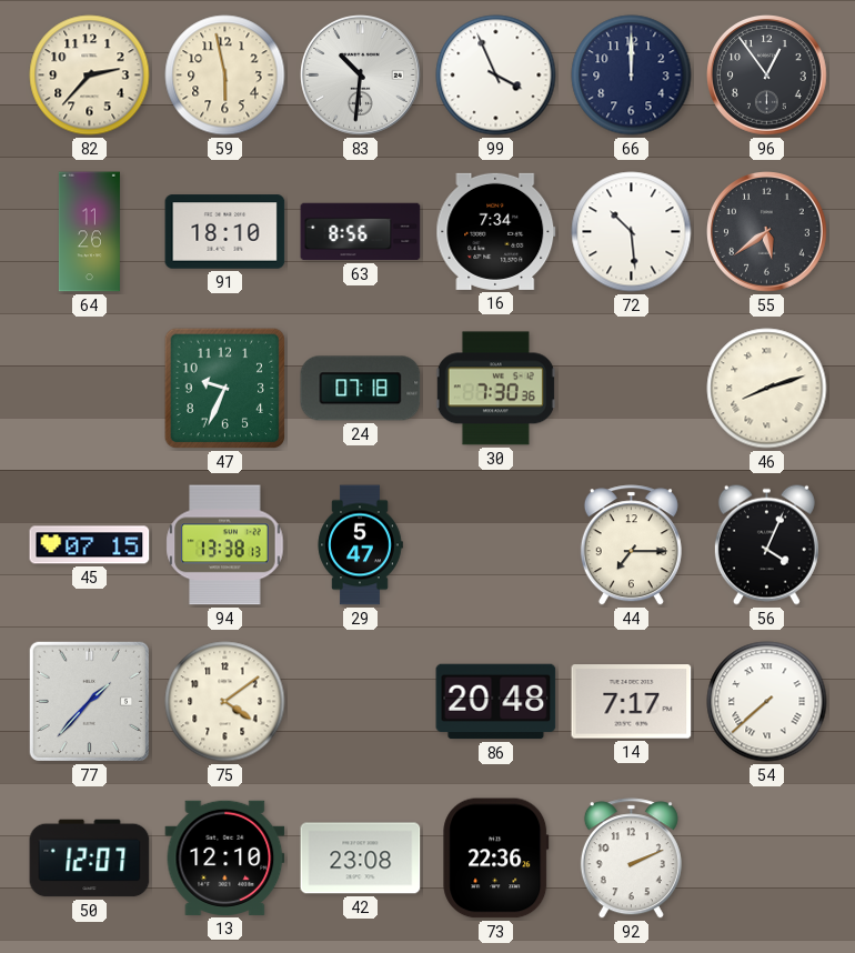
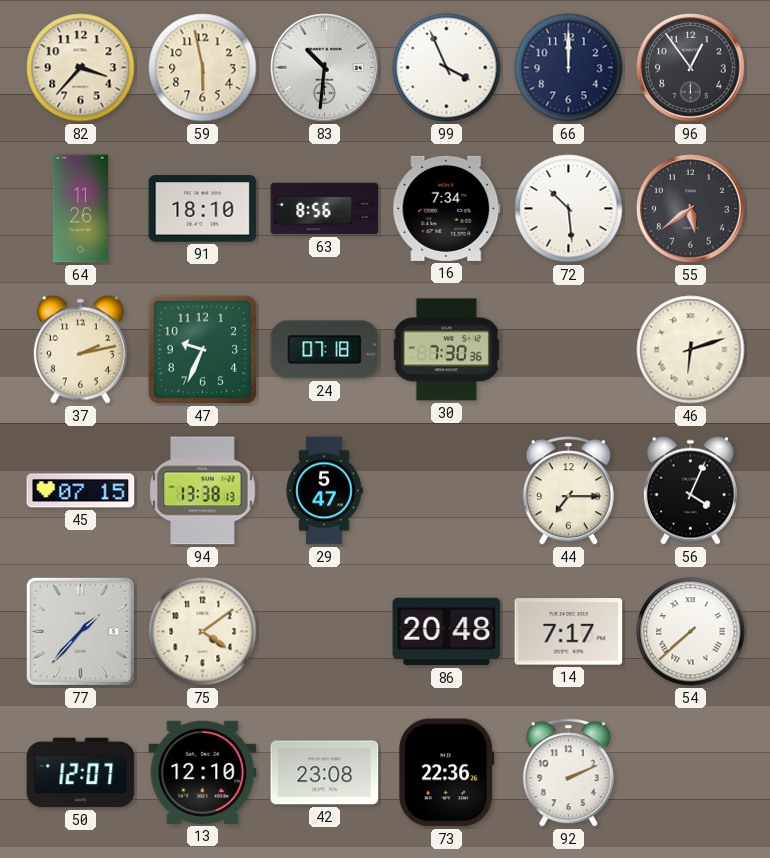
82: 2:37 -> 3:37 (81, 68)
37: none -> 2:13 (80, 349)
46: 8:12 -> 6:12 (691, 350)
